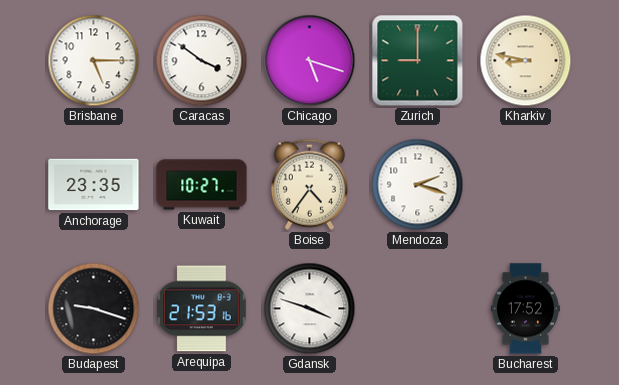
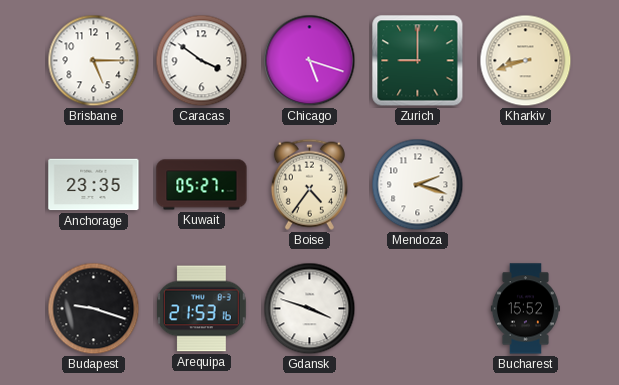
Kharkiv: 8:47 -> 8:42 (526, 61)
Kuwait: 10:27 -> 05:27 (202, 185)
Bucharest: 17:52 -> 15:52 (525, 309)
